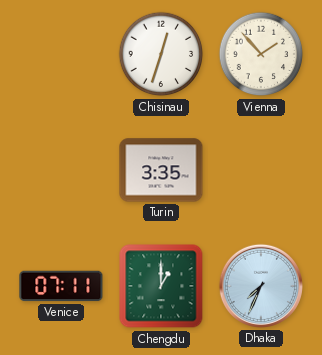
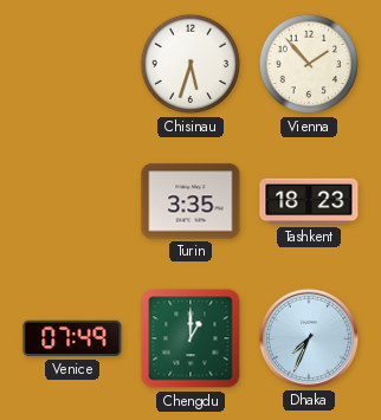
Chisinau: 12:33 -> 5:33 (190, 64)
Tashkent: none -> 18:23 (309, 201)
Venice: 07:11 -> 07:49 (72, 338)
